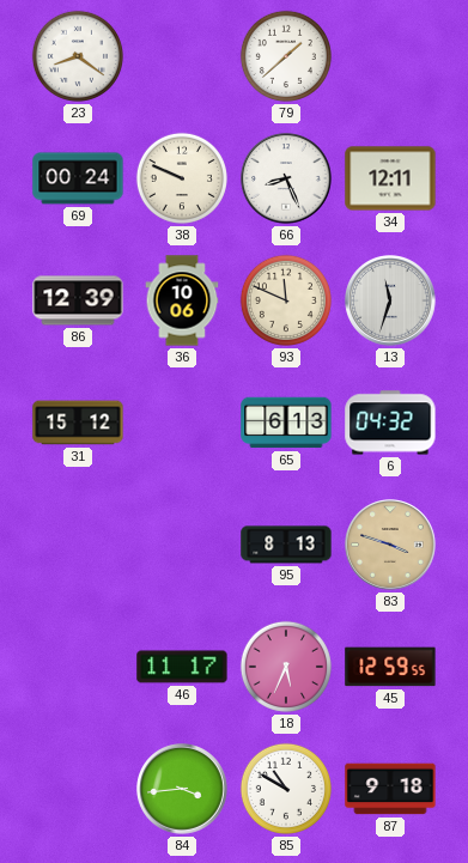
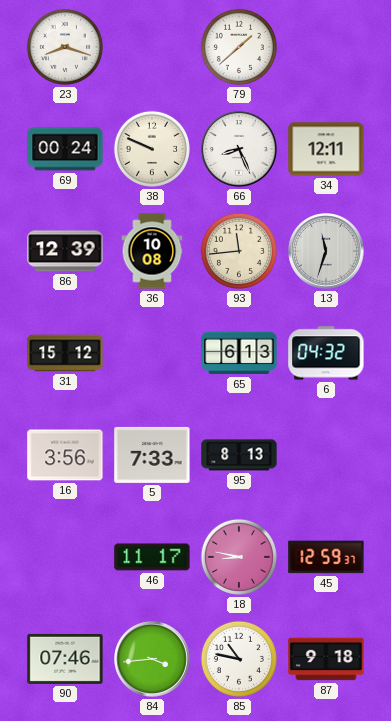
23: 8:21 -> 8:18 (65, 47)
36: 10:06 -> 10:08 (152, 251)
93: 11:49 -> 11:44 (239, 251)
16: none -> 3:56 (65, 455)
5: none -> 7:33 (152, 455)
83: 3:48 -> none (390, 545)
18: 5:34 -> 8:47 (239, 557)
45: 12:59:55 -> 12:59:37 (326, 557)
90: none -> 07:46 (65, 659)
85: 10:50 -> 10:47 (239, 659)
